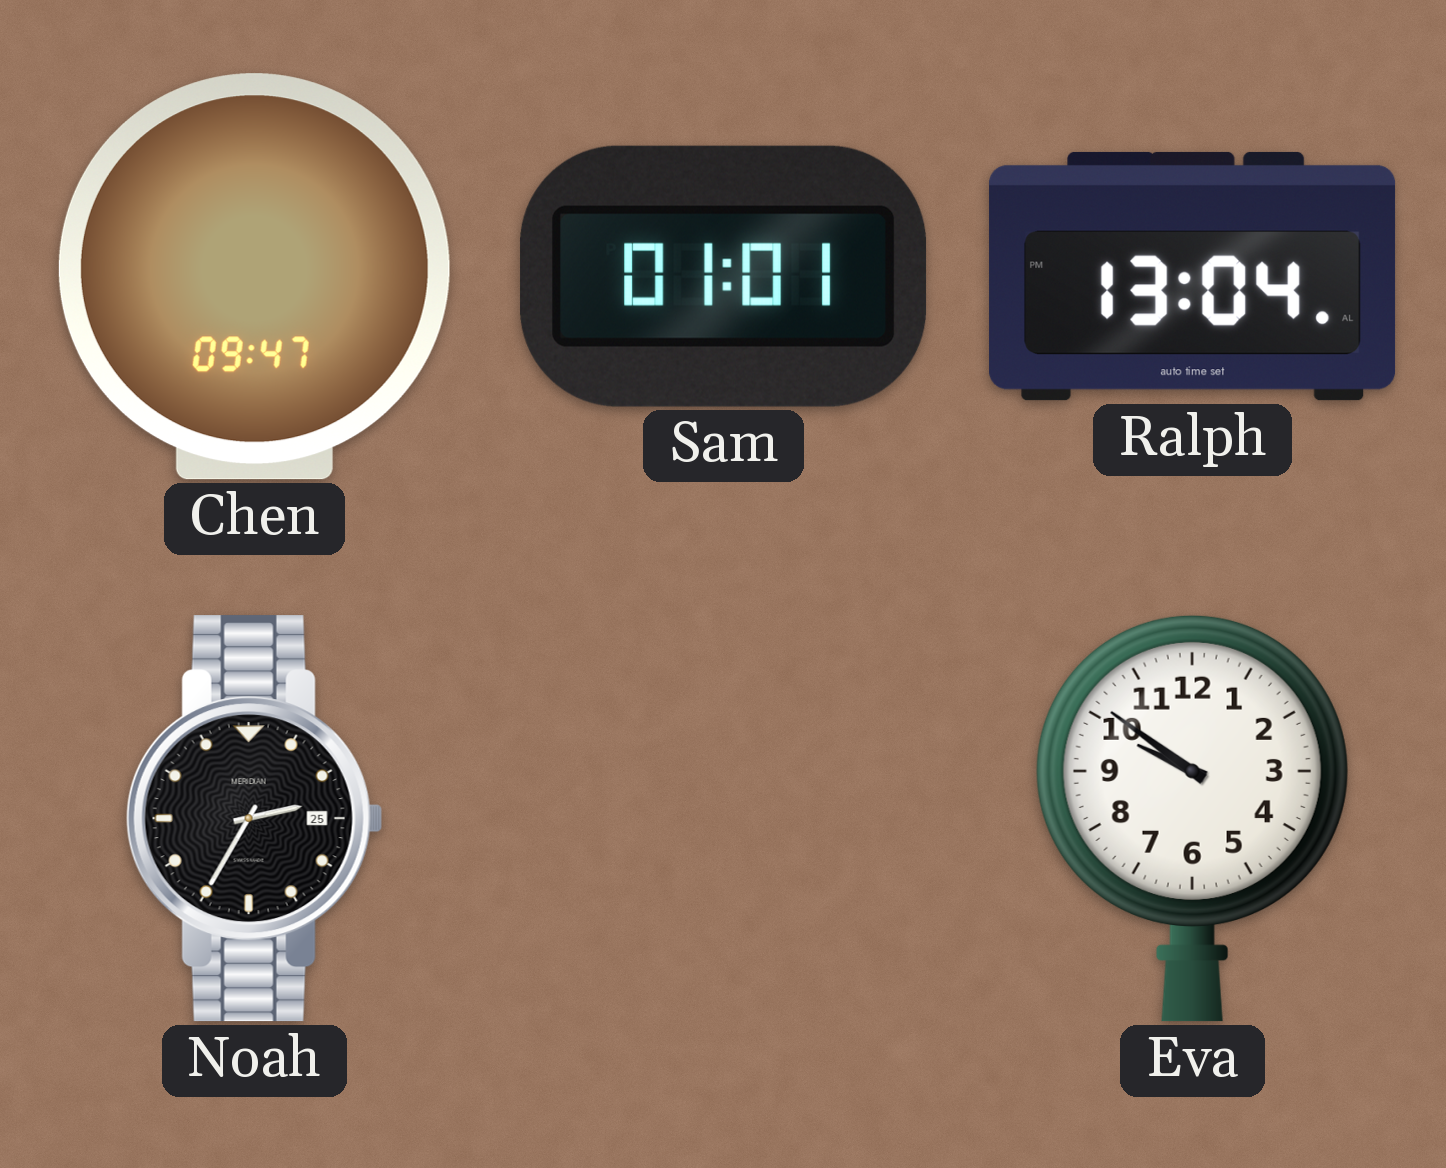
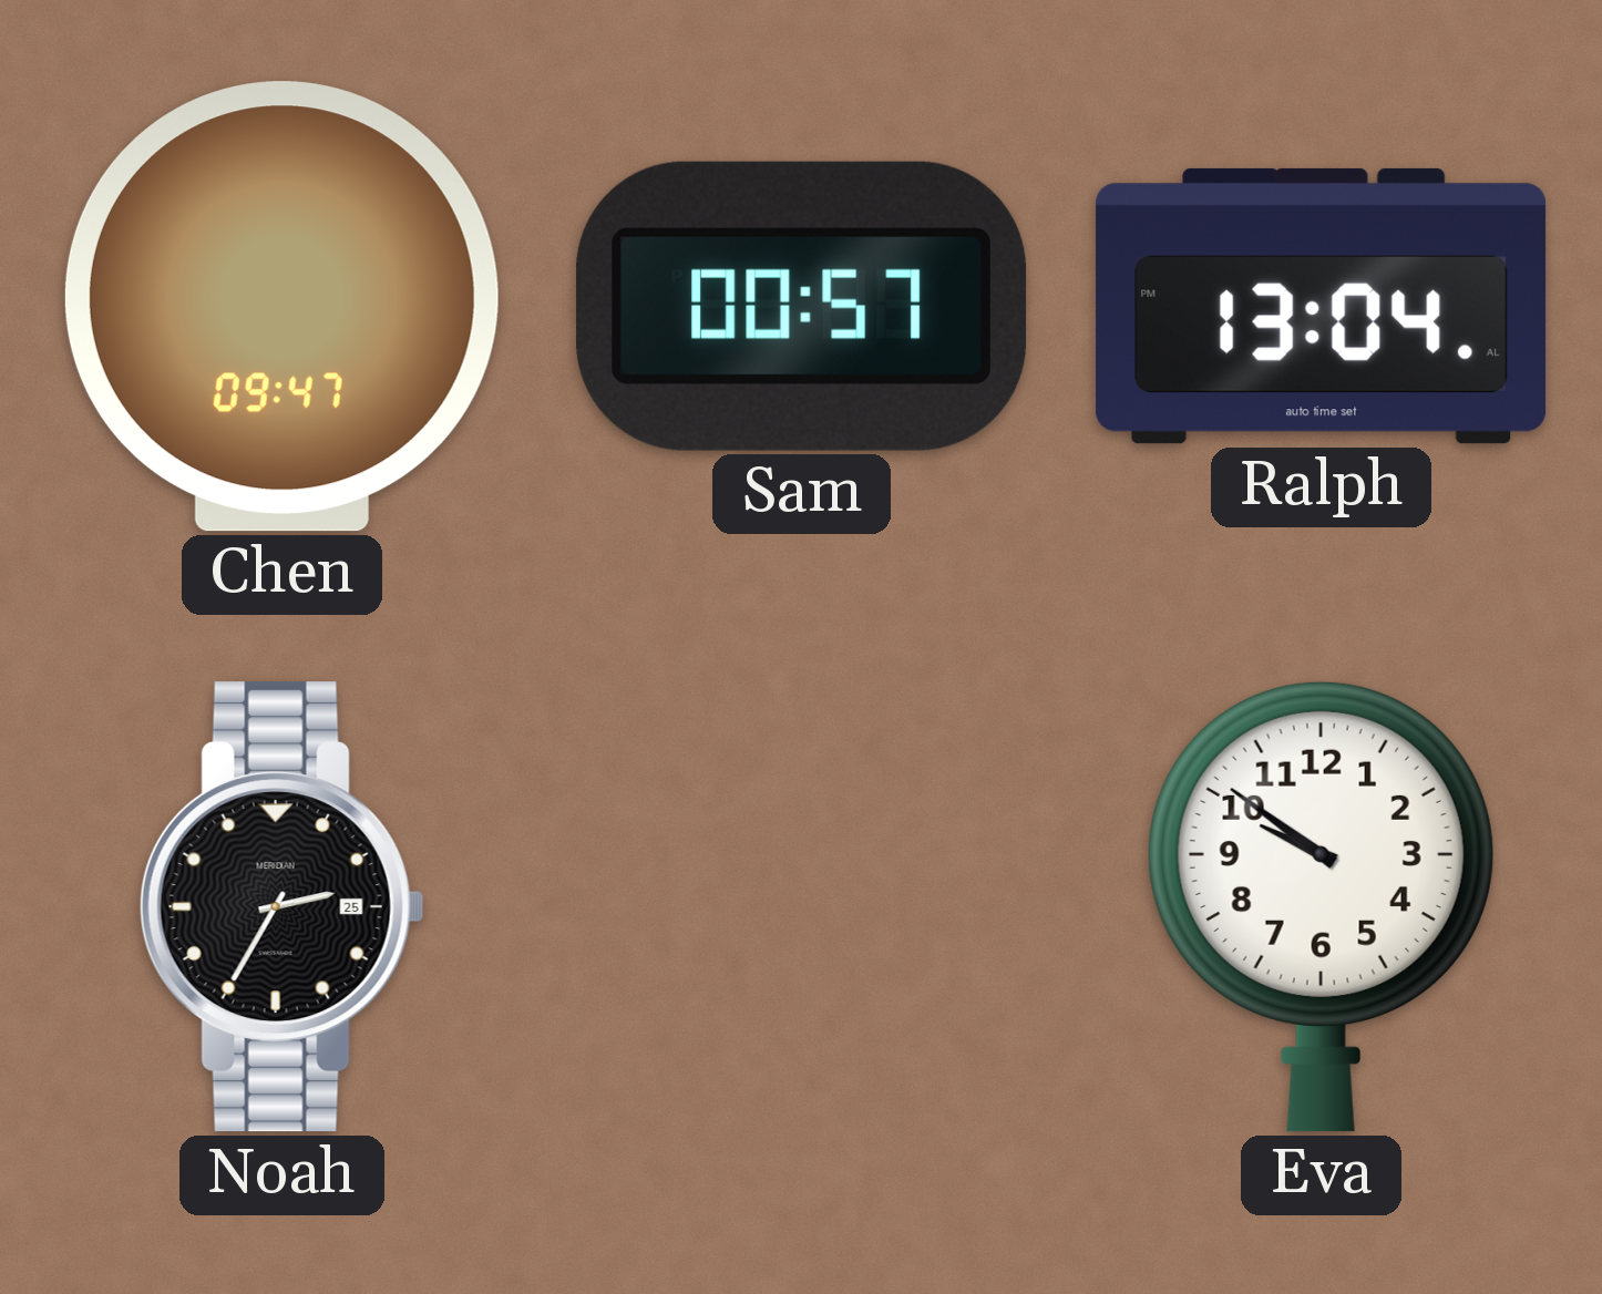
Sam: 01:01 -> 00:57 (802, 306)
